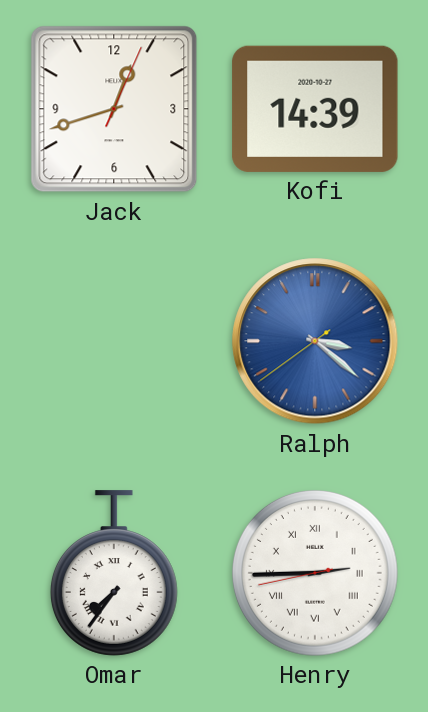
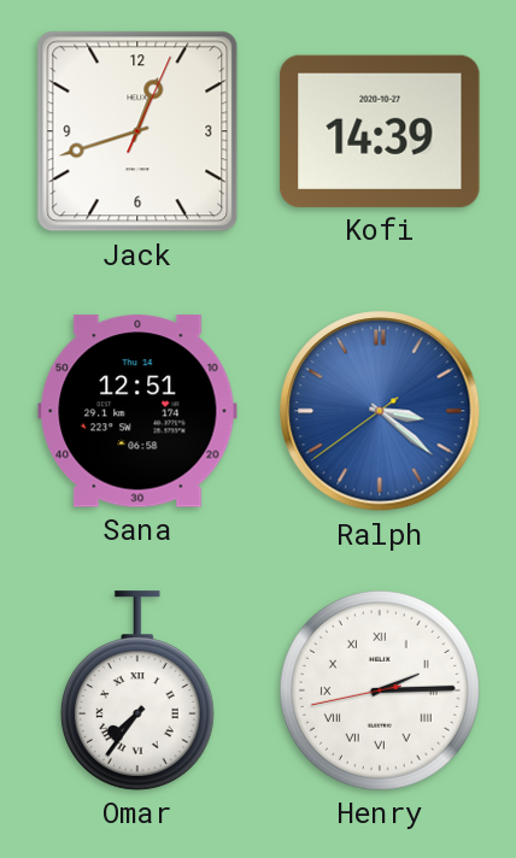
Sana: none -> 12:51 (137, 411)
Henry: 2:44 -> 2:14 (380, 690)
